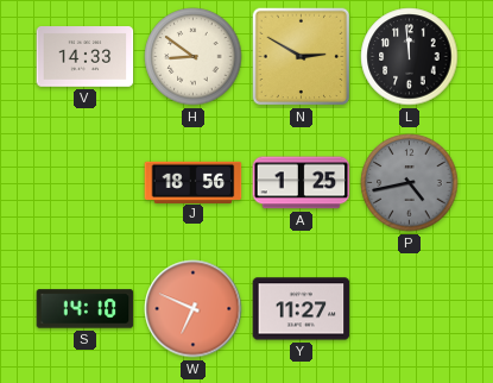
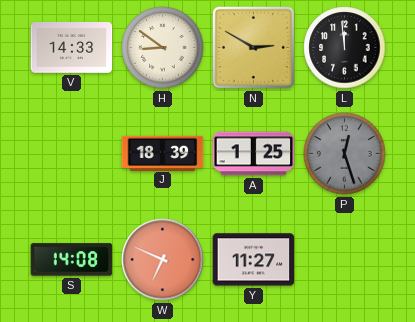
J: 18:56 -> 18:39 (163, 153)
P: 4:43 -> 12:27 (345, 154)
S: 14:10 -> 14:08 (72, 260)
